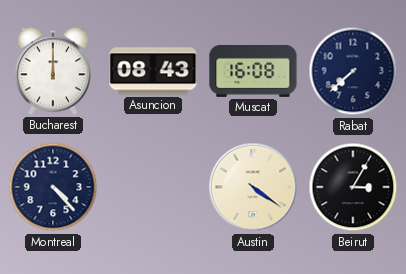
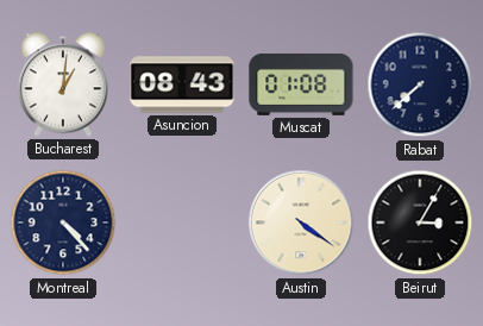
Bucharest: 12:00 -> 1:01 (63, 84)
Muscat: 16:08 -> 01:08 (301, 84)
